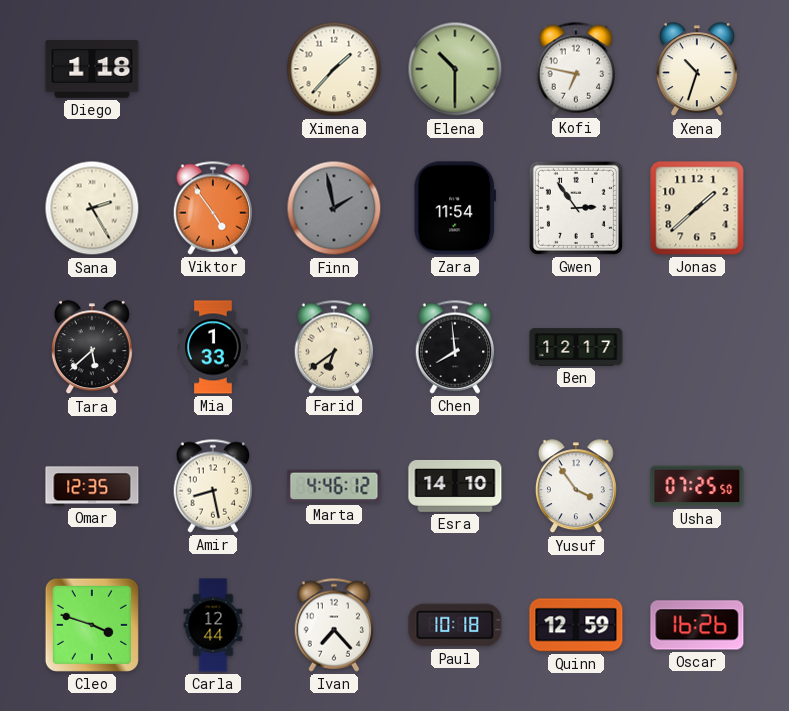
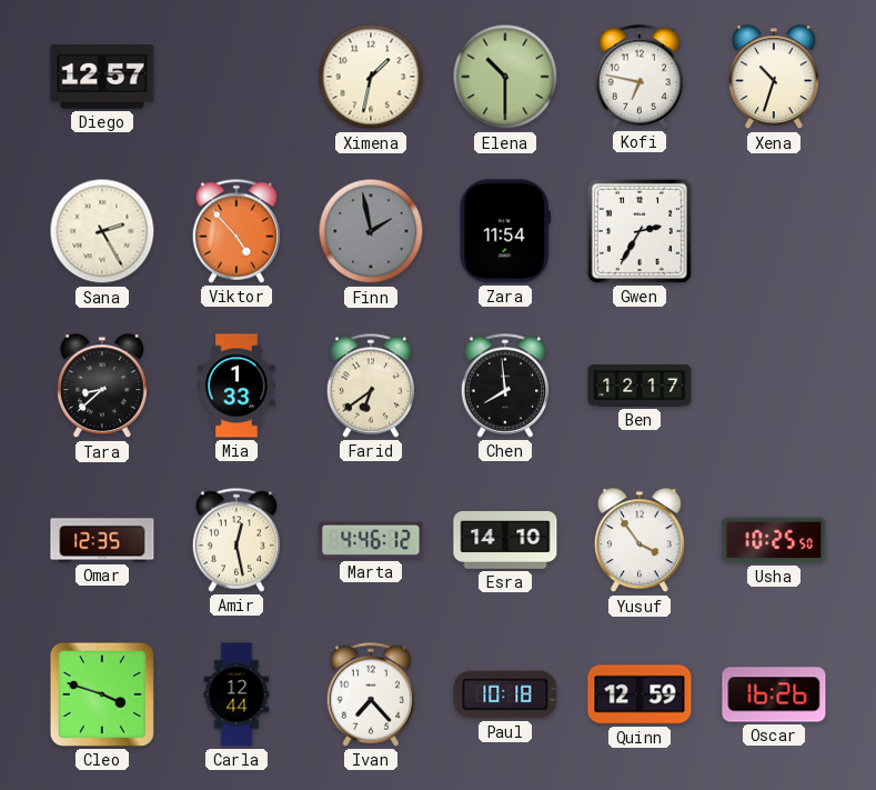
Diego: 1:18 -> 12:57 (102, 78)
Ximena: 1:37 -> 1:32 (371, 77)
Viktor: 4:54 -> 4:53 (236, 231)
Gwen: 2:54 -> 2:35 (640, 231)
Jonas: 1:38 -> none (697, 208)
Tara: 5:38 -> 8:38 (102, 387)
Amir: 8:28 -> 12:28 (236, 540)
Usha: 07:25 -> 10:25 (774, 540)
